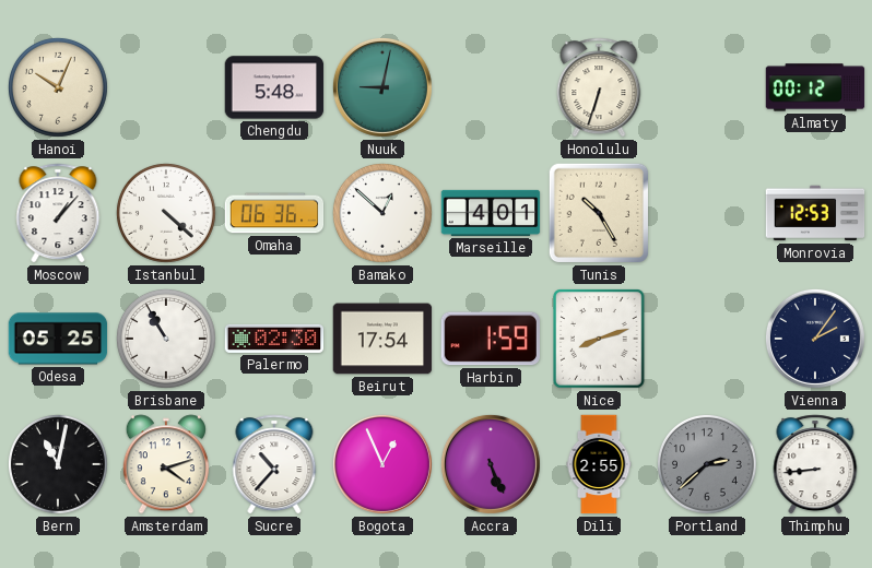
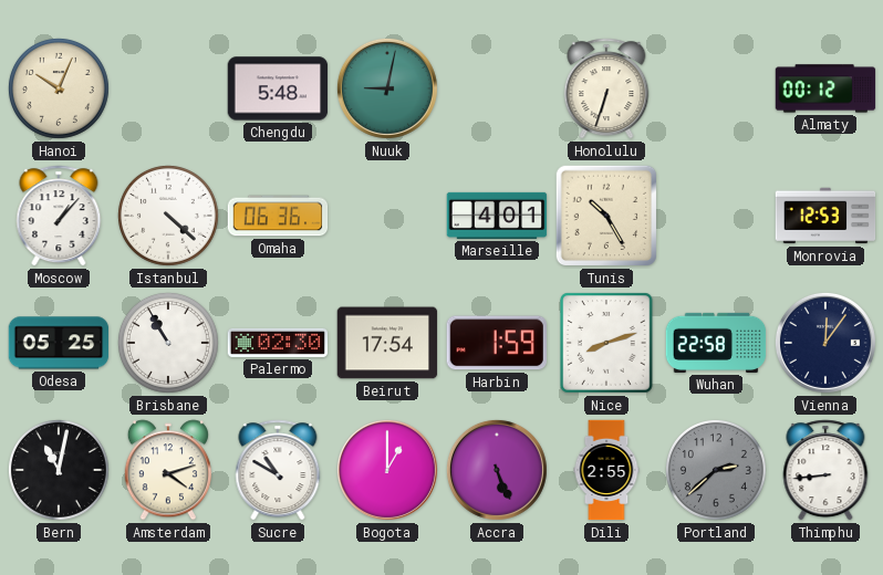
Bamako: 12:52 -> none (382, 213)
Wuhan: none -> 22:58 (716, 343)
Vienna: 2:06 -> 12:06 (825, 343)
Sucre: 10:37 -> 10:50 (278, 470)
Bogota: 12:56 -> 1:00 (387, 470)
